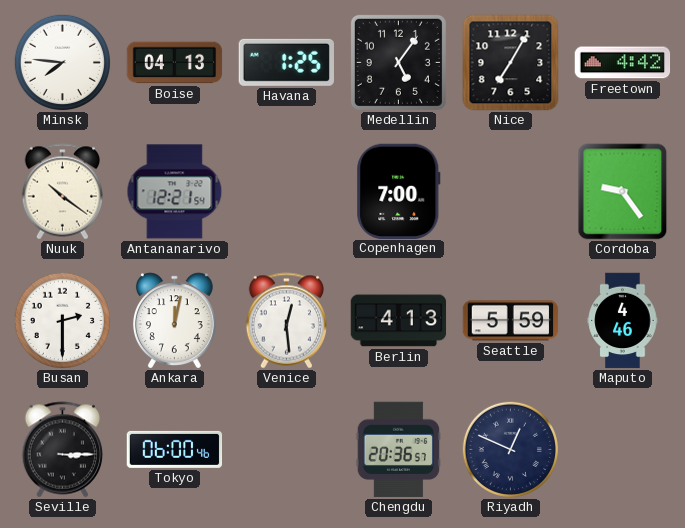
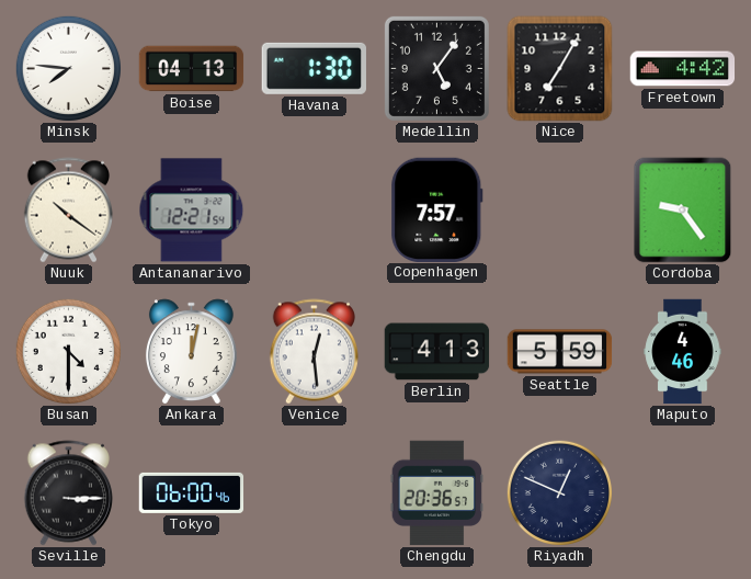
Havana: 1:25 -> 1:30 (314, 68)
Copenhagen: 7:00 -> 7:57 (437, 209)
Busan: 2:30 -> 4:30 (68, 351)
